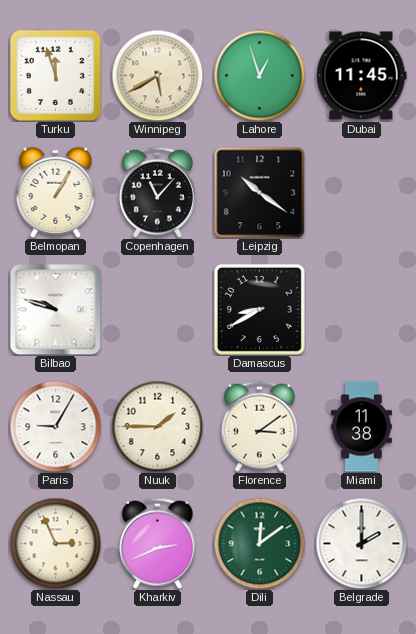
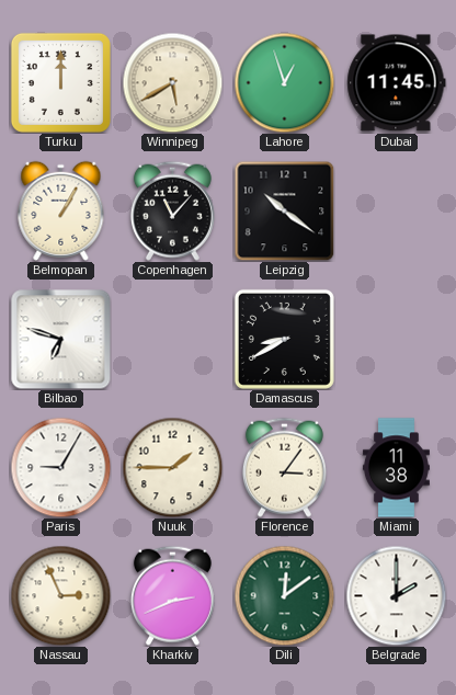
Turku: 11:57 -> 12:00 (60, 82)
Bilbao: 9:48 -> 6:48 (60, 339)
Florence: 3:09 -> 3:06 (284, 467)
